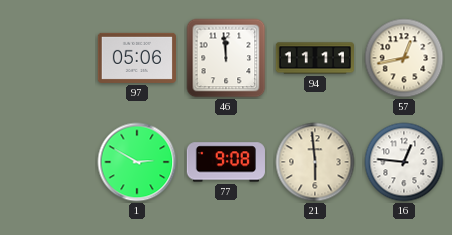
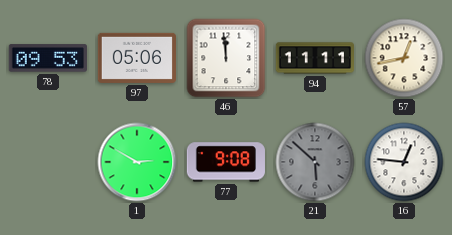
78: none -> 09:53 (48, 58)
21: 5:59 -> 5:52 (315, 162)
21 dial: cream -> grey (315, 162)
